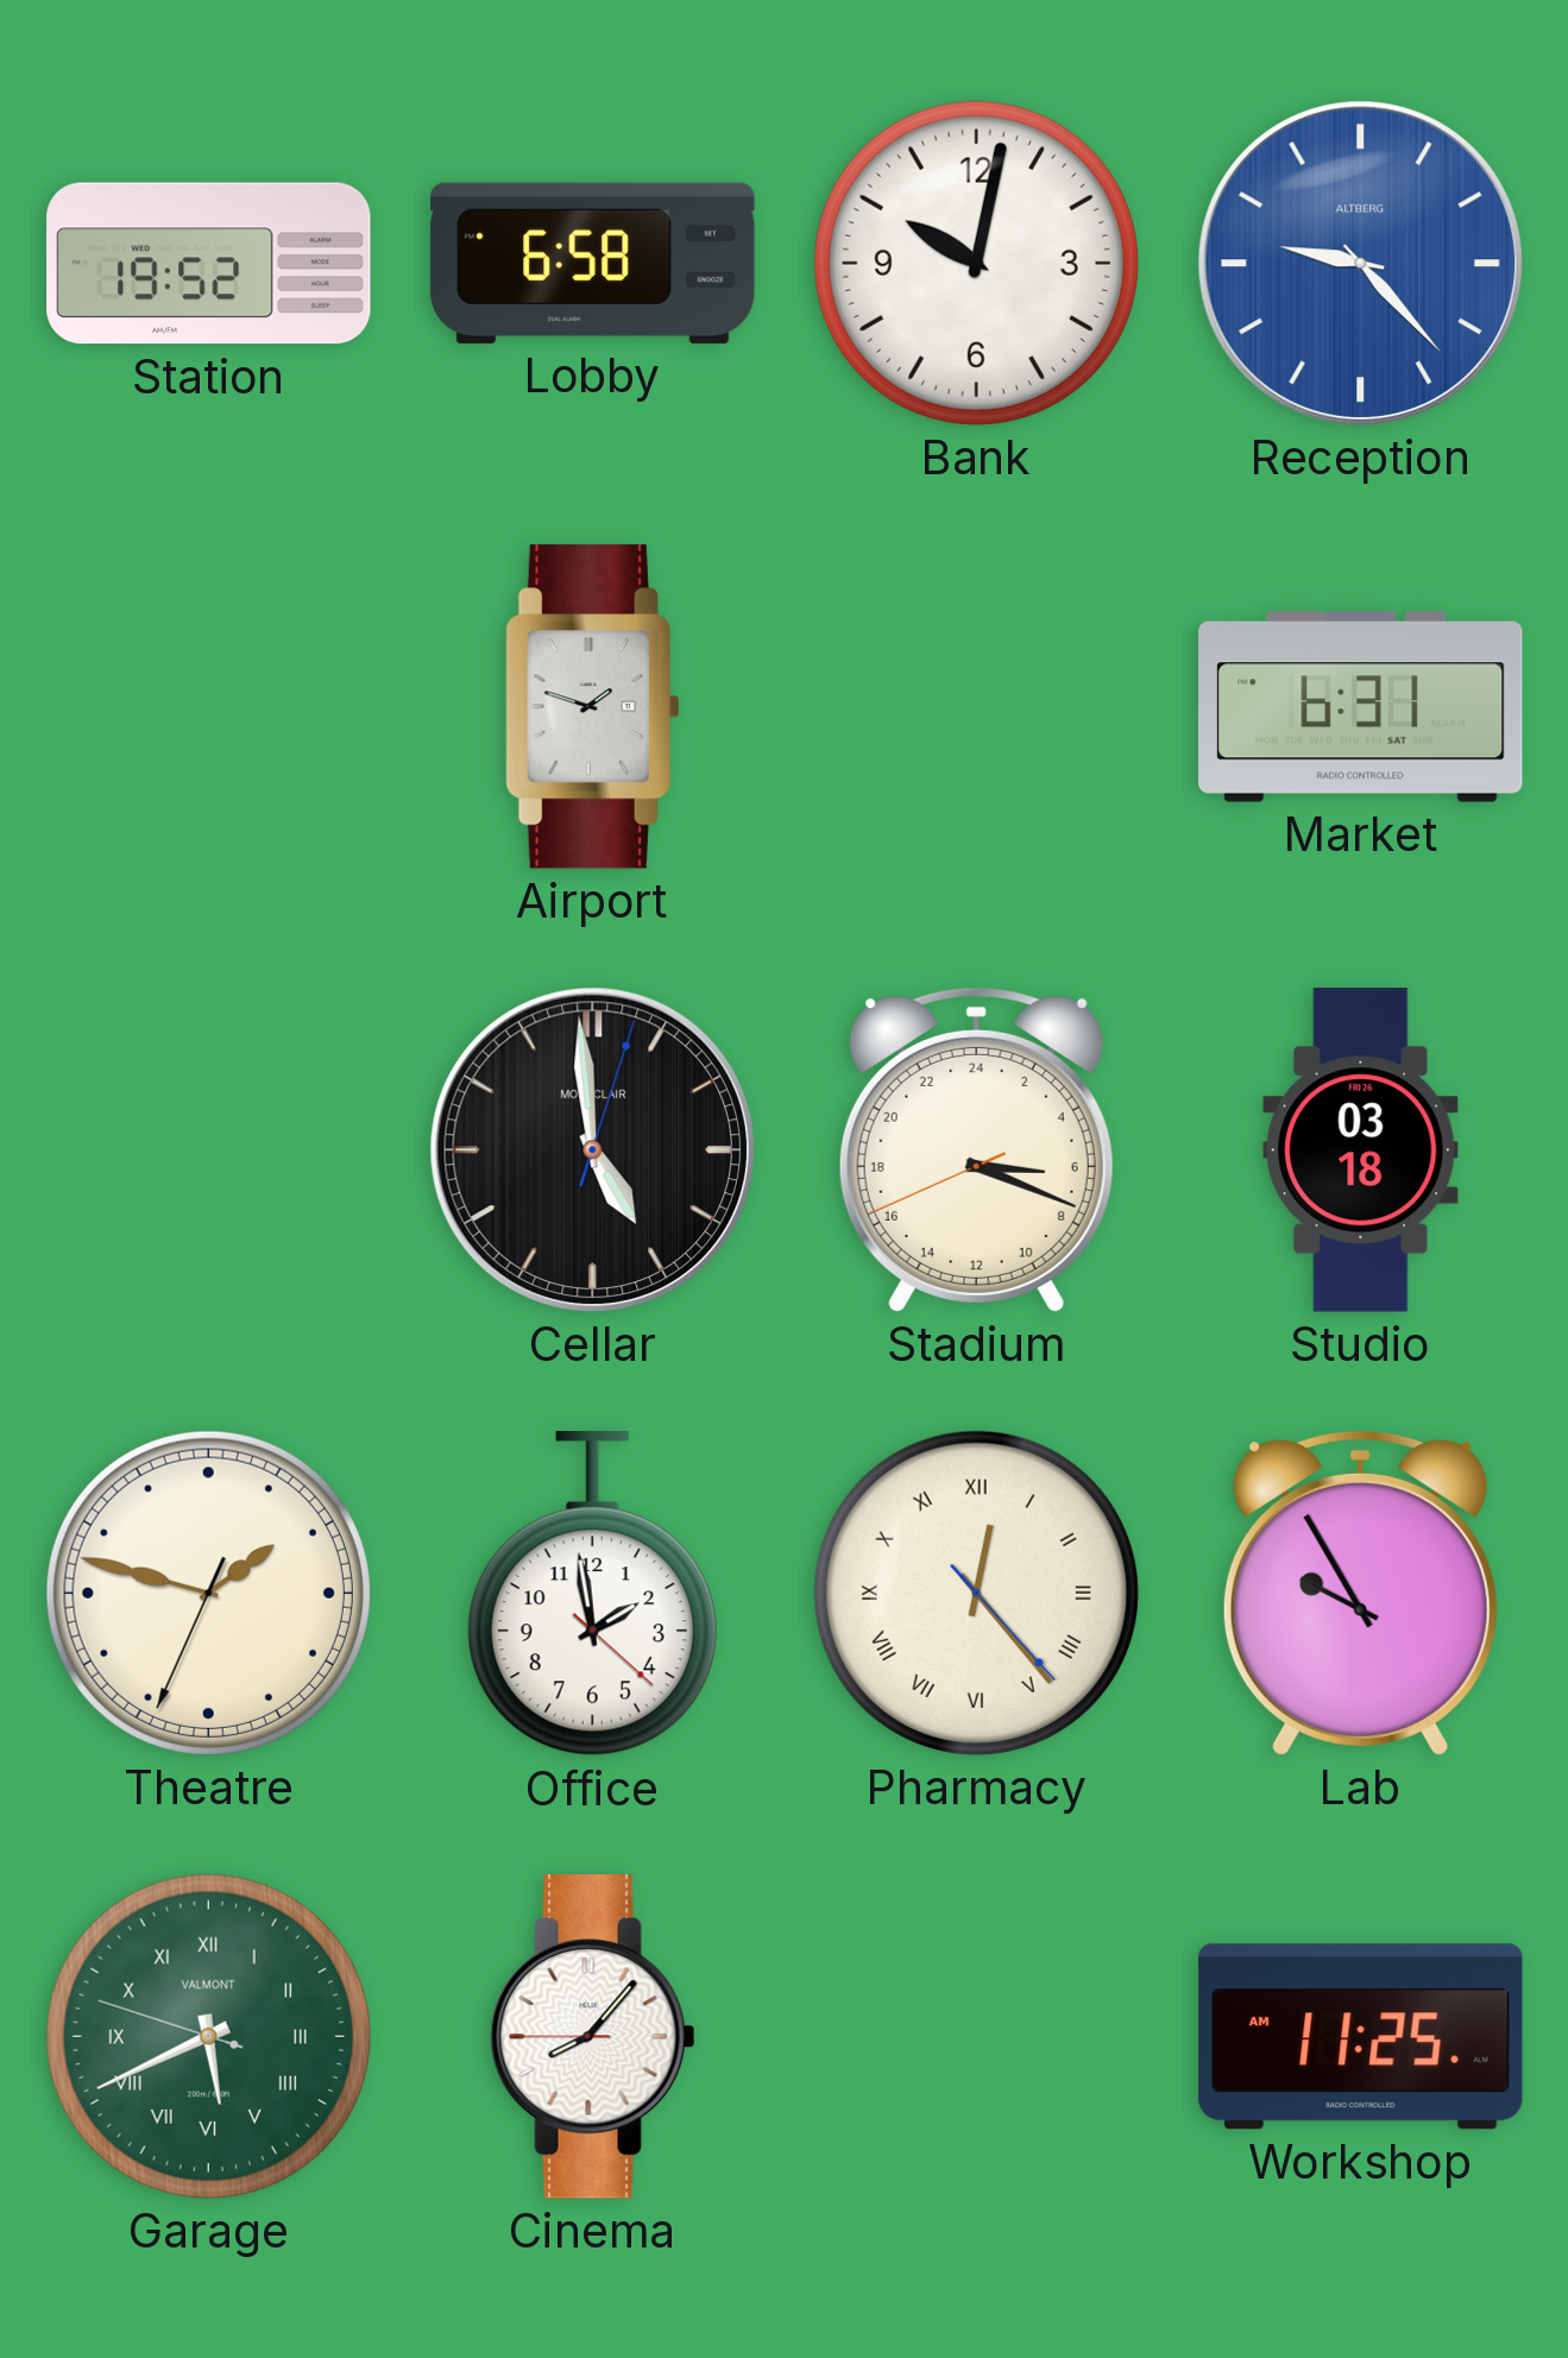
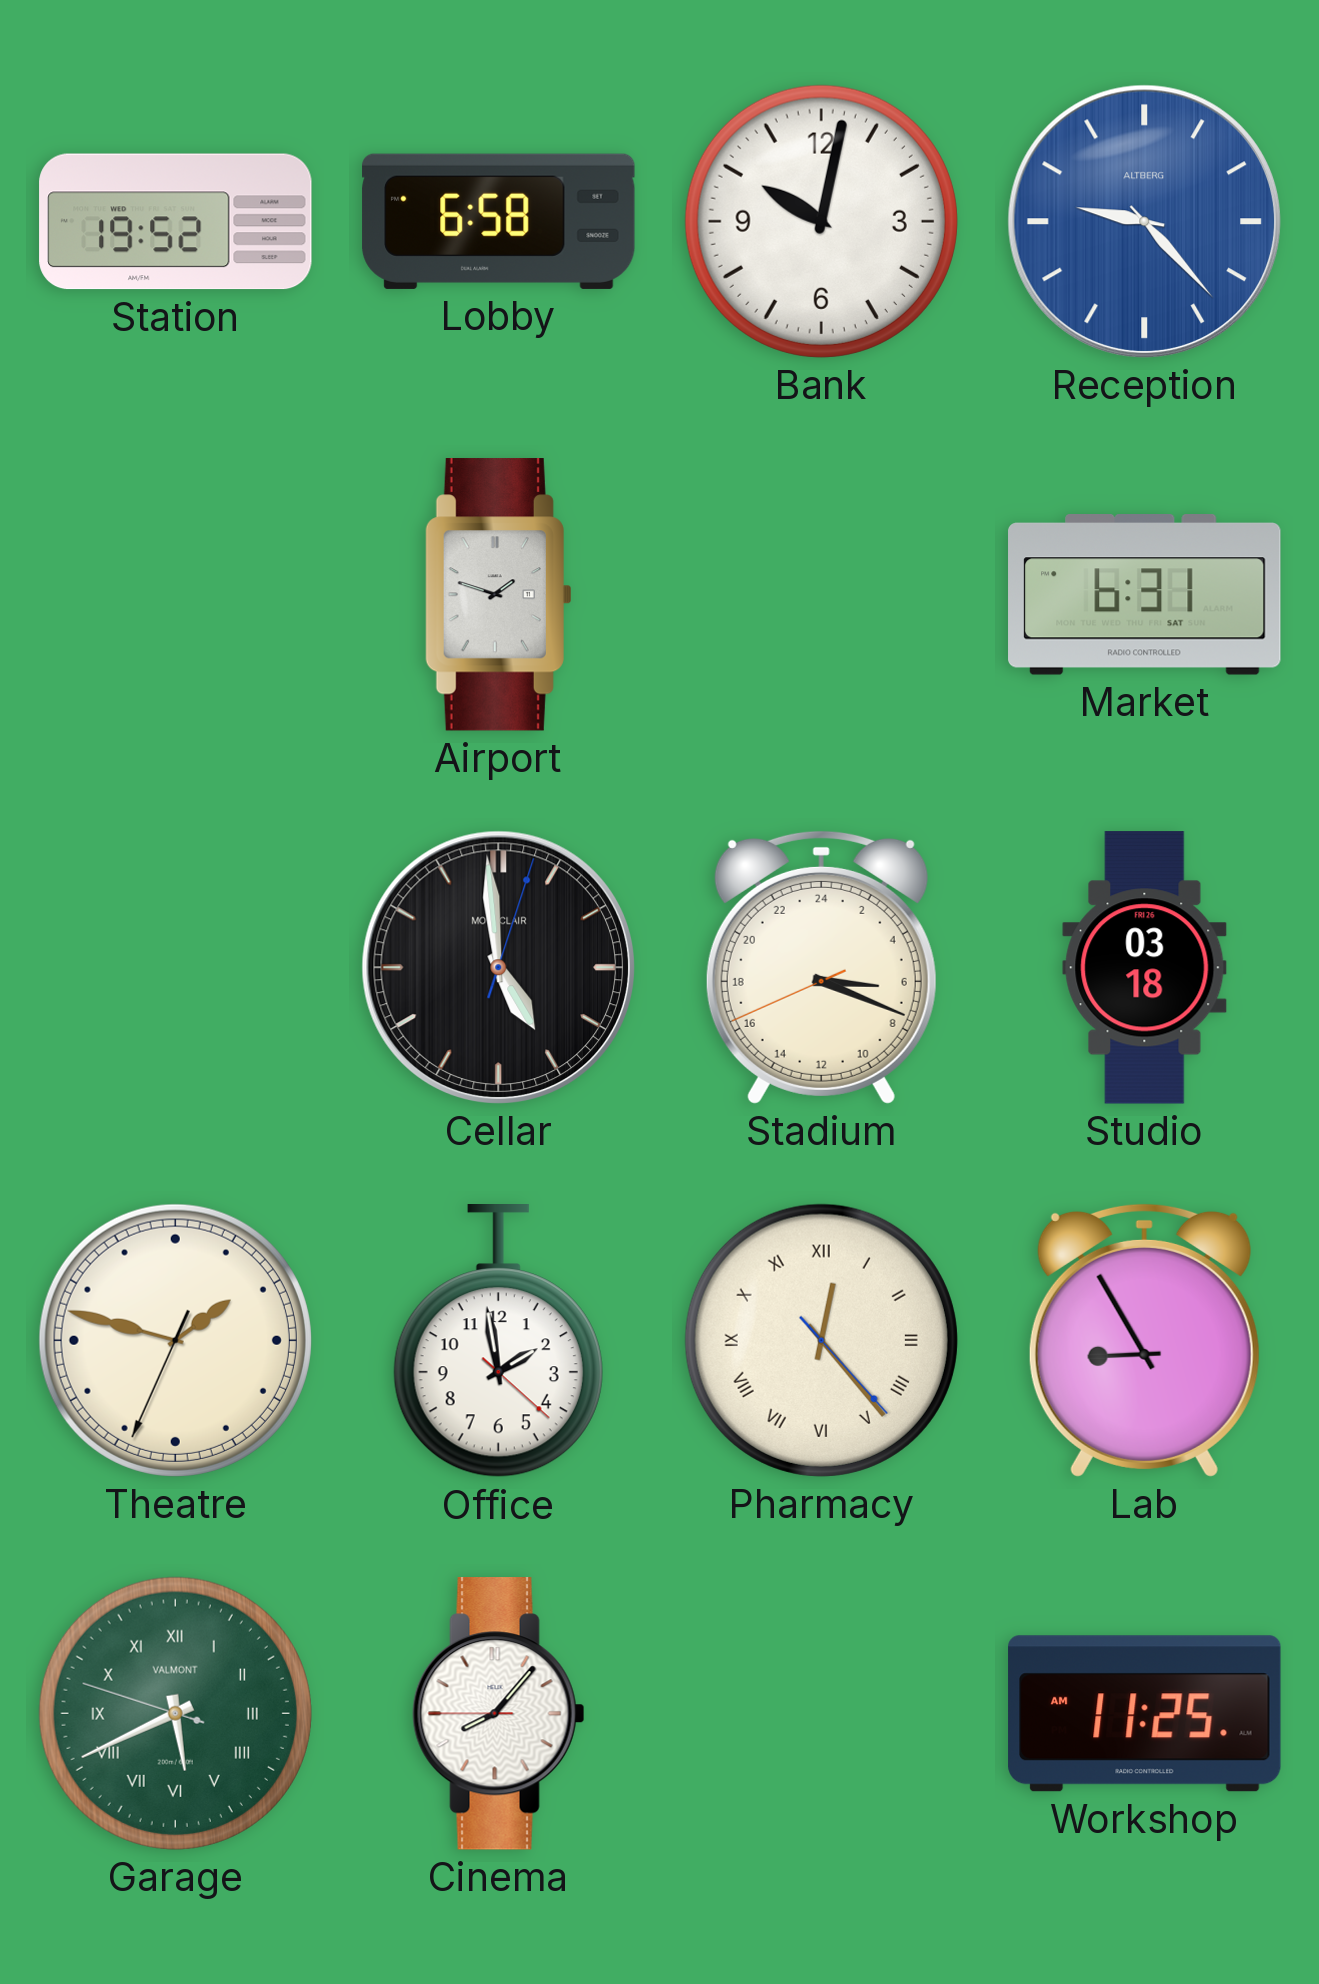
Lab: 9:55 -> 8:55 (1144, 1340)
